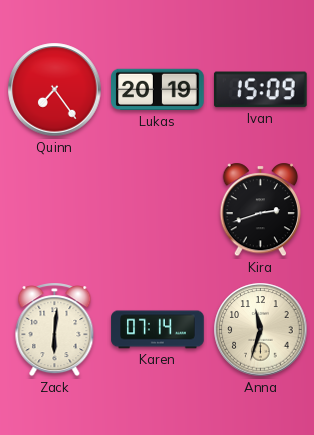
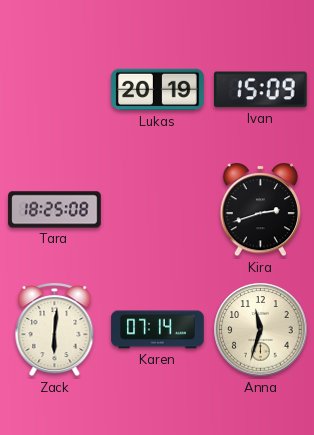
Quinn: 7:24 -> none (55, 90)
Tara: none -> 18:25 (55, 210)
